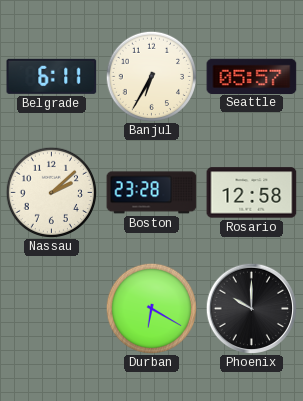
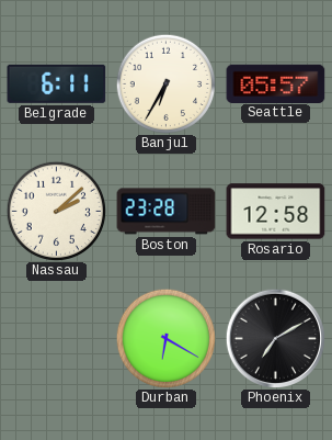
Phoenix: 10:00 -> 7:10 (275, 338)
